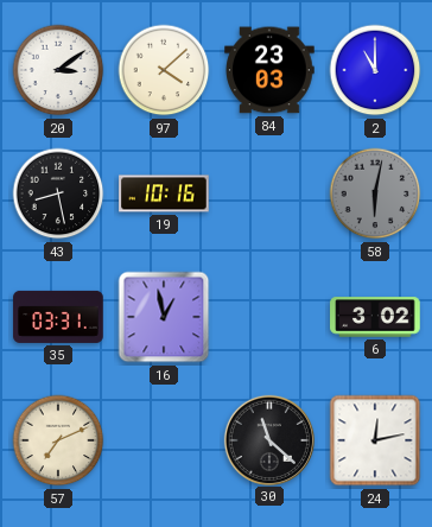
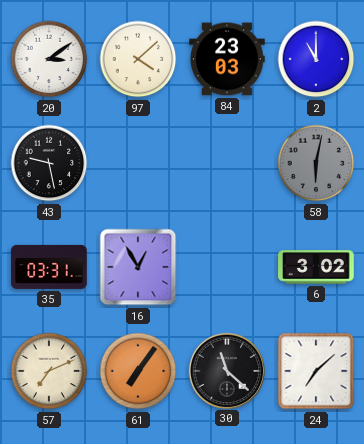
43: 8:28 -> 9:28 (49, 163)
19: 10:16 -> none (164, 193)
16: 12:58 -> 12:55 (138, 267)
61: none -> 7:06 (138, 371)
24: 12:13 -> 7:08 (316, 371)
